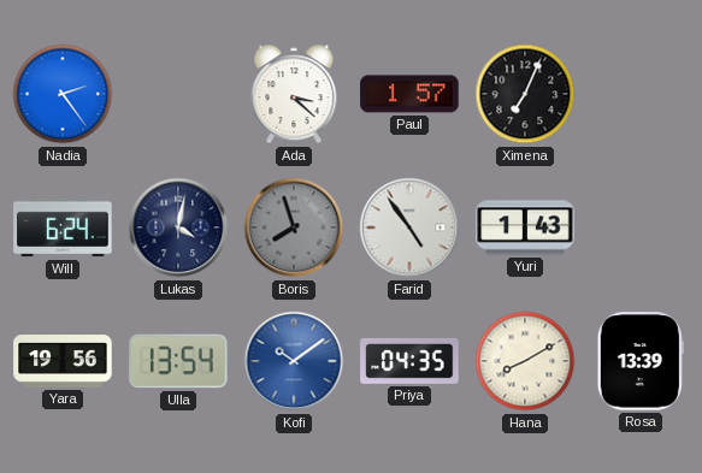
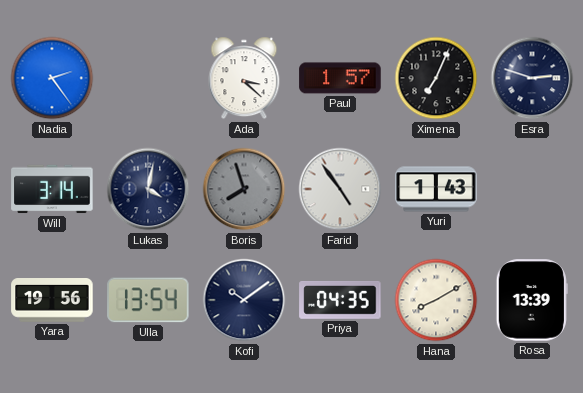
Esra: none -> 2:48 (532, 78)
Will: 6:24 -> 3:14 (52, 189)
Kofi dial: blue -> navy (244, 300)
